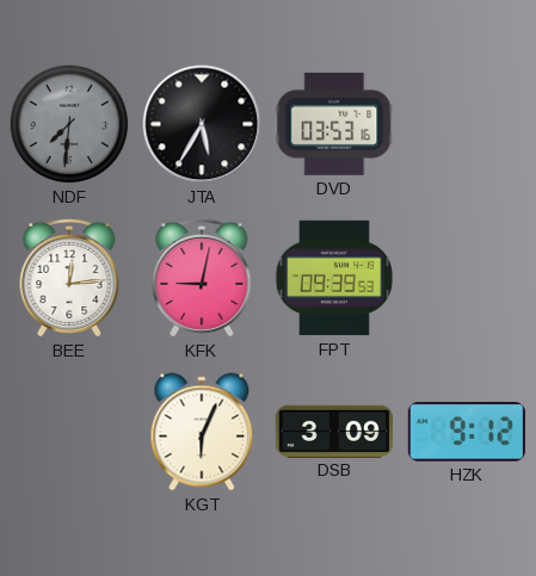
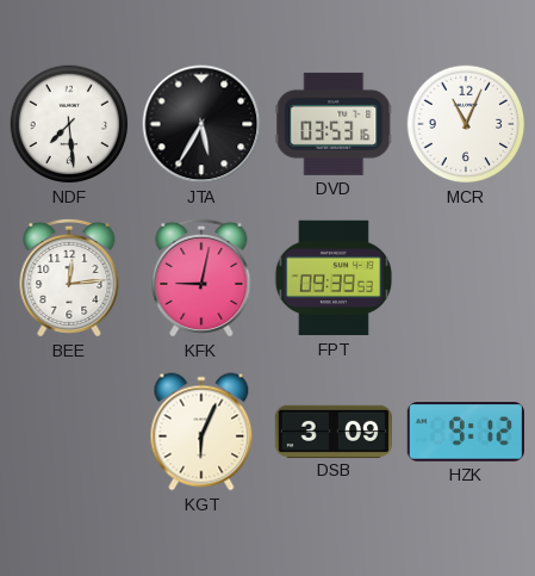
NDF: 7:31 -> 7:29 (69, 124)
NDF dial: grey -> white (69, 124)
MCR: none -> 11:04 (466, 124)
